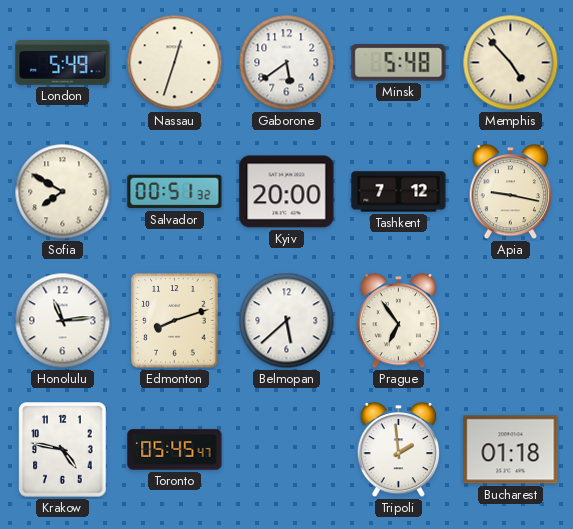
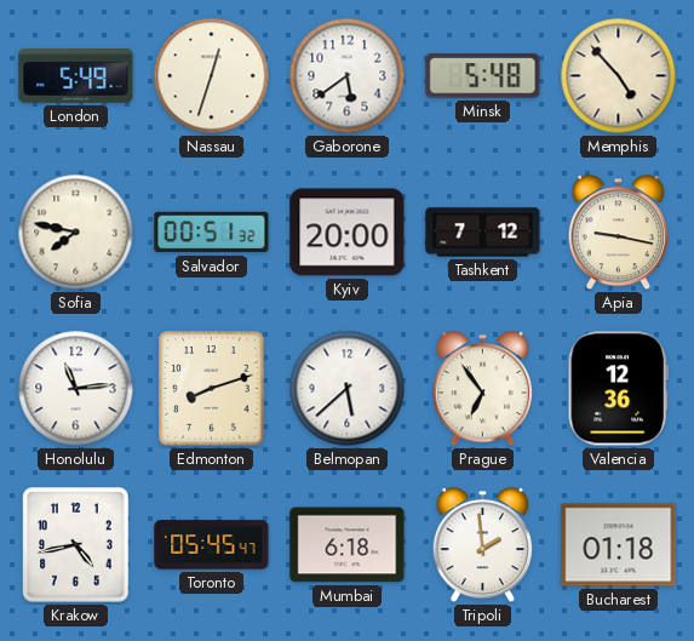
Sofia: 7:50 -> 7:47 (76, 233)
Valencia: none -> 12:36 (618, 389)
Krakow: 4:47 -> 4:43 (76, 545)
Mumbai: none -> 6:18 (348, 545)
